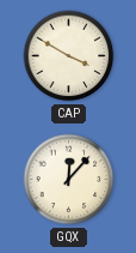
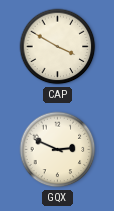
GQX: 12:07 -> 2:49 (58, 150)
